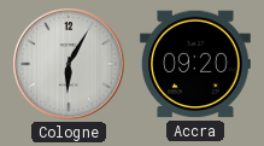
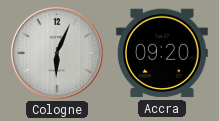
Cologne: 6:05 -> 6:04 (57, 53)
